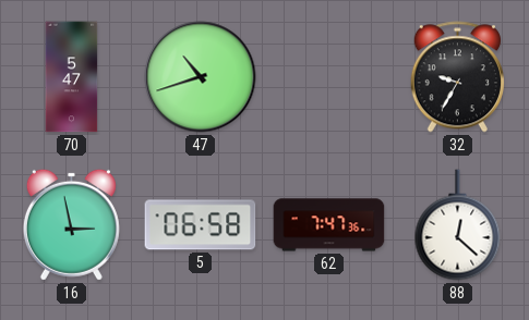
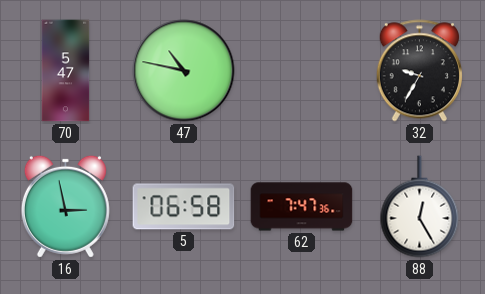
47: 10:42 -> 10:47 (184, 71)
88: 12:22 -> 12:25 (420, 207)
